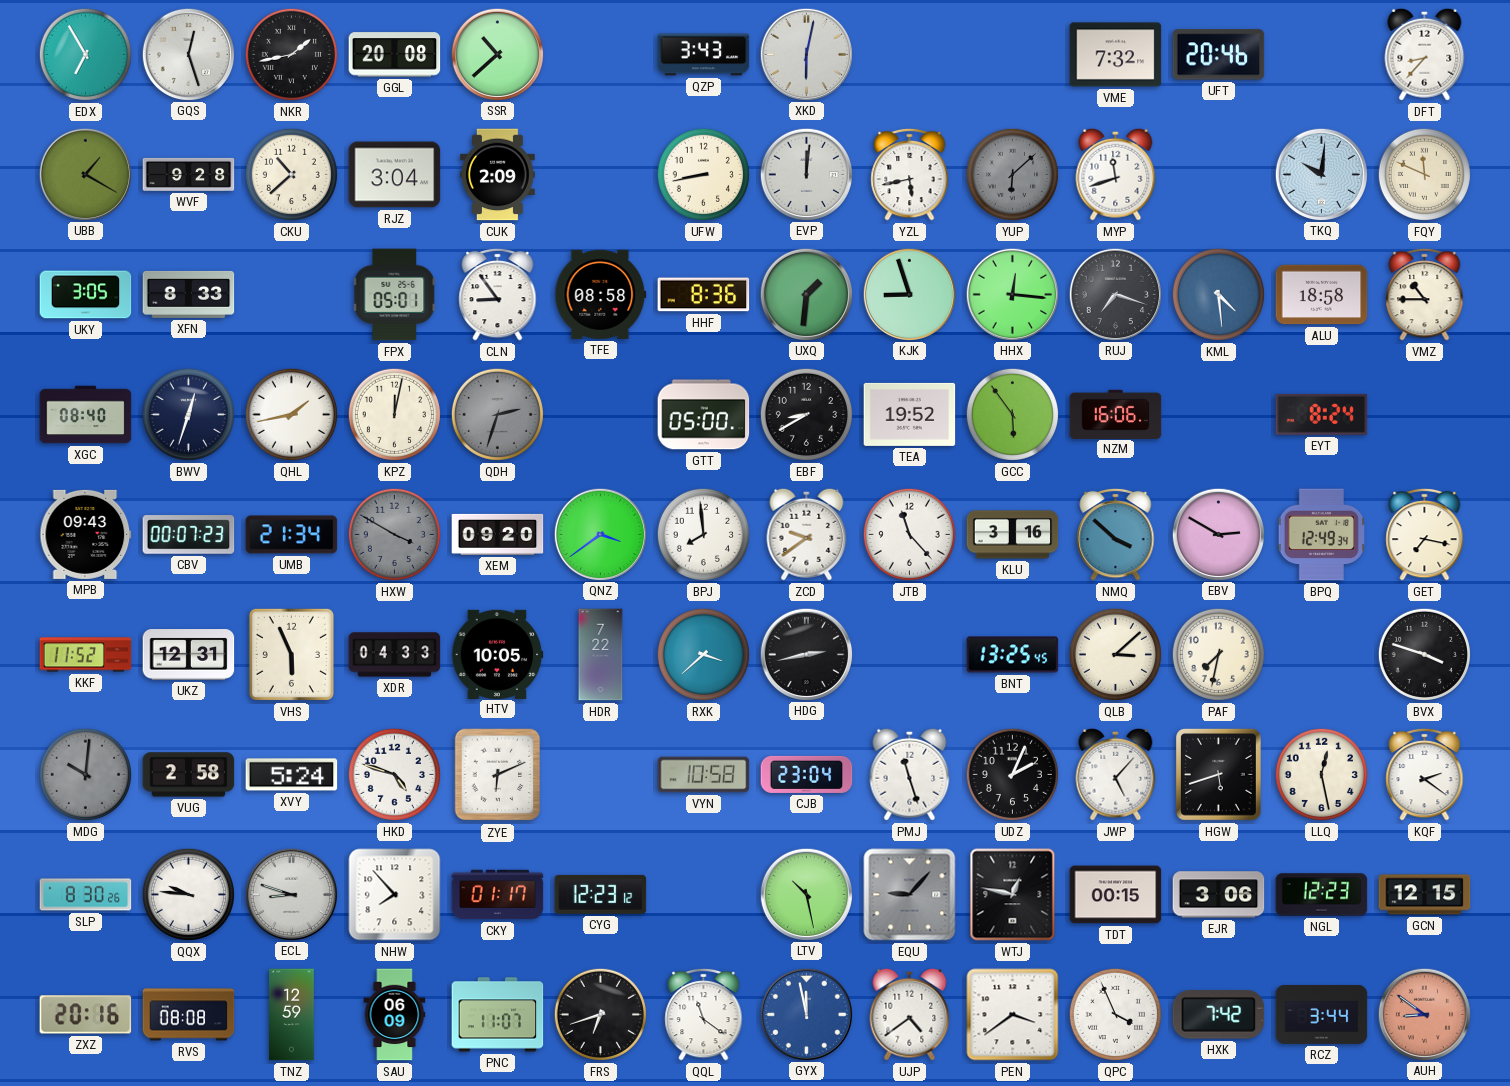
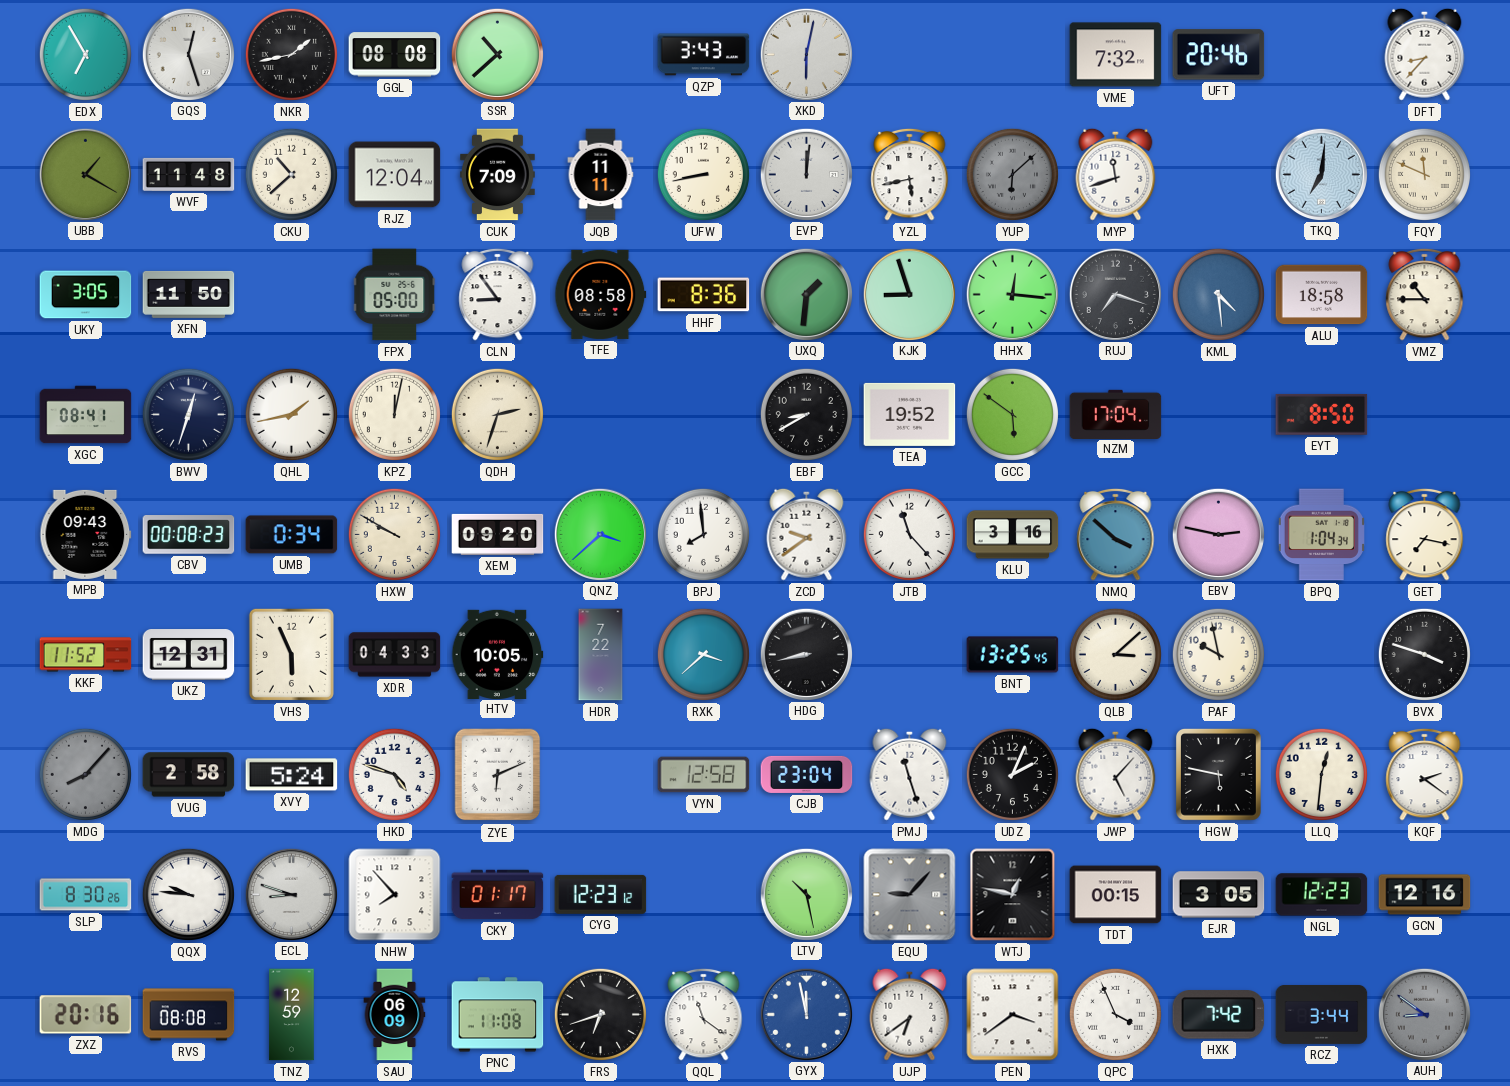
GGL: 20:08 -> 08:08 (395, 55)
WVF: 9:28 -> 11:48 (189, 174)
RJZ: 3:04 -> 12:04 (395, 175)
CUK: 2:09 -> 7:09 (498, 175)
JQB: none -> 11:11 (601, 175)
TKQ: 10:01 -> 7:01 (1321, 174)
XFN: 8:33 -> 11:50 (189, 294)
FPX: 05:01 -> 05:00 (395, 295)
XGC: 08:40 -> 08:41 (86, 415)
QDH dial: grey -> cream (497, 414)
GTT: 05:00 -> none (704, 415)
GCC: 5:54 -> 5:51 (1012, 414)
NZM: 16:06 -> 17:04 (1116, 414)
EYT: 8:24 -> 8:50 (1322, 414)
CBV: 00:07 -> 00:08 (189, 535)
UMB: 21:34 -> 0:34 (292, 535)
HXW: 3:50 -> 9:50 (394, 534)
HXW dial: grey -> cream (394, 534)
QNZ: 3:39 -> 3:38 (600, 534)
EBV: 2:50 -> 2:47 (1218, 534)
BPQ: 12:49 -> 1:04 (1321, 535)
HDG: 2:43 -> 8:43 (806, 654)
PAF: 7:32 -> 9:58 (1218, 654)
MDG: 10:01 -> 8:07 (85, 774)
VYN: 10:58 -> 12:58 (704, 775)
HGW: 5:42 -> 5:47 (1218, 775)
LLQ: 12:28 -> 12:31 (1321, 774)
EJR: 3:06 -> 3:05 (1219, 895)
GCN: 12:15 -> 12:16 (1425, 895)
PNC: 11:07 -> 11:08 (498, 1015)
UJP: 4:39 -> 6:39 (910, 1014)
AUH dial: salmon -> grey (1424, 1014)
